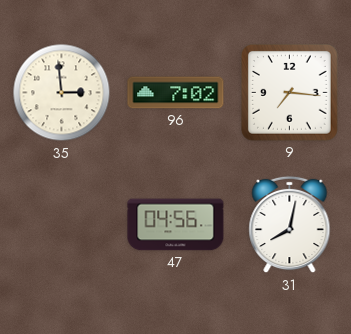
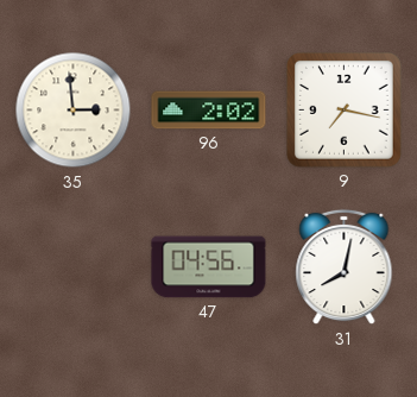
96: 7:02 -> 2:02 (209, 111)
9: 7:16 -> 7:17 (345, 111)
